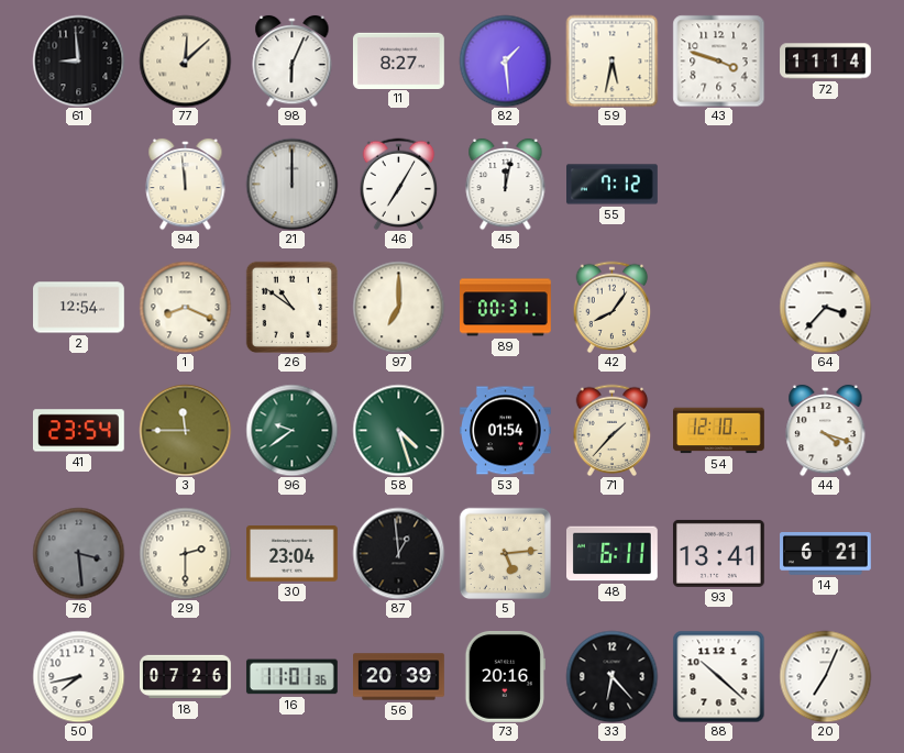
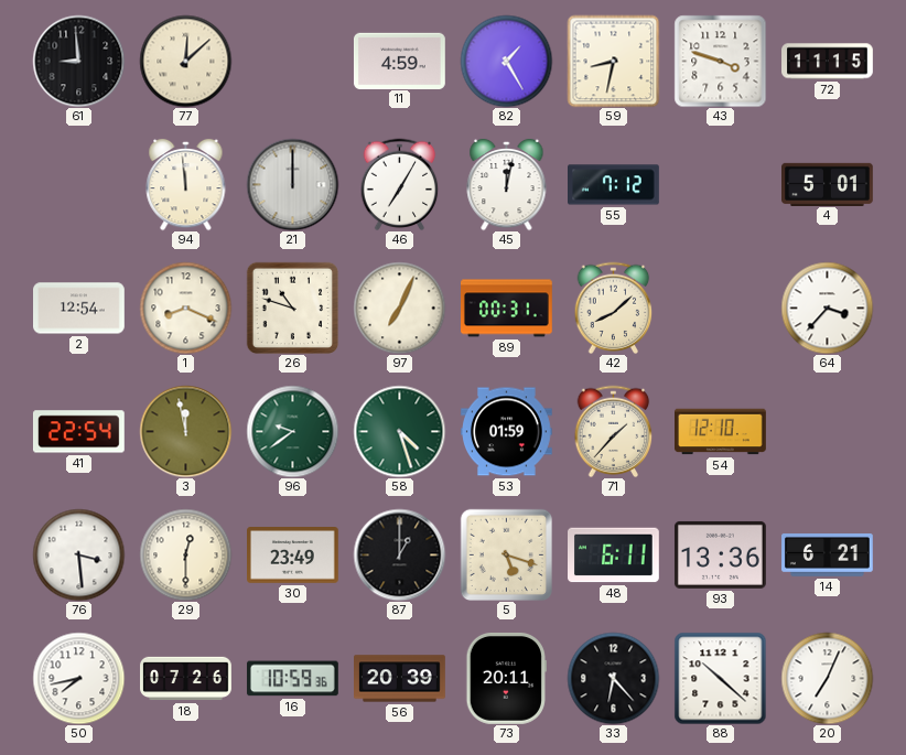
98: 6:04 -> none (293, 60)
11: 8:27 -> 4:59 (400, 61)
82: 1:29 -> 1:25 (506, 61)
59: 5:32 -> 8:32 (613, 61)
72: 11:14 -> 11:15 (828, 62)
4: none -> 5:01 (828, 184)
26: 10:51 -> 10:48 (292, 308)
97: 7:00 -> 7:04 (399, 308)
42: 8:06 -> 8:08 (614, 308)
41: 23:54 -> 22:54 (78, 432)
3: 11:45 -> 11:58 (185, 431)
53: 01:54 -> 01:59 (507, 432)
44: 4:18 -> none (826, 430)
76 dial: grey -> white (78, 554)
29: 2:30 -> 12:30 (185, 554)
30: 23:04 -> 23:49 (293, 556)
87: 12:59 -> 1:00 (399, 554)
5: 5:14 -> 5:18 (506, 554)
93: 13:41 -> 13:36 (720, 554)
16: 11:01 -> 10:59 (292, 679)
73: 20:16 -> 20:11 (506, 678)
